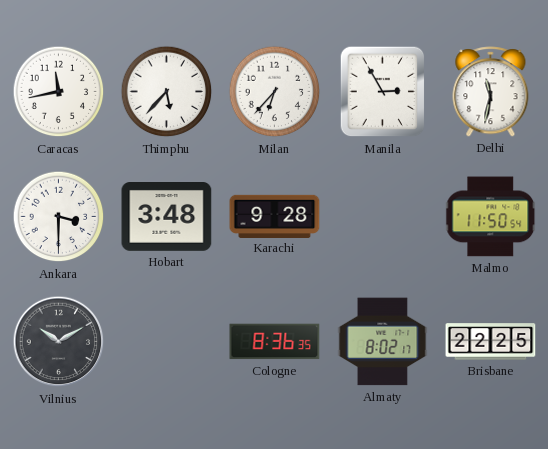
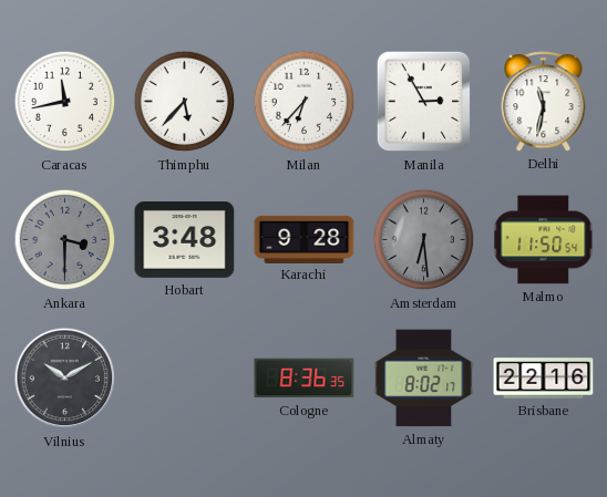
Ankara dial: white -> grey (65, 240)
Amsterdam: none -> 6:29 (424, 240)
Brisbane: 22:25 -> 22:16 (544, 379)
